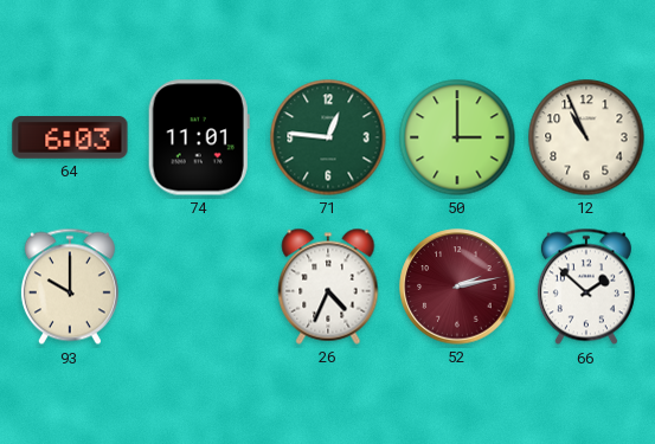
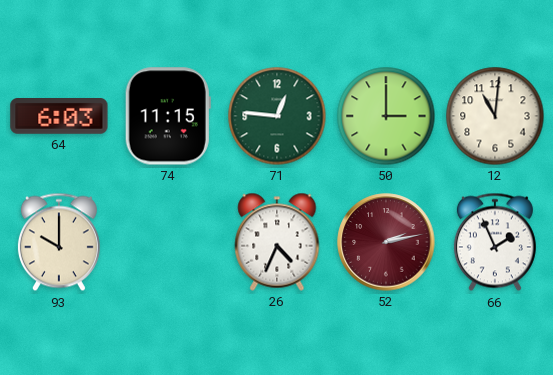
74: 11:01 -> 11:15 (168, 116)
12: 10:56 -> 11:01 (495, 116)
66: 1:52 -> 1:56 (495, 242)
